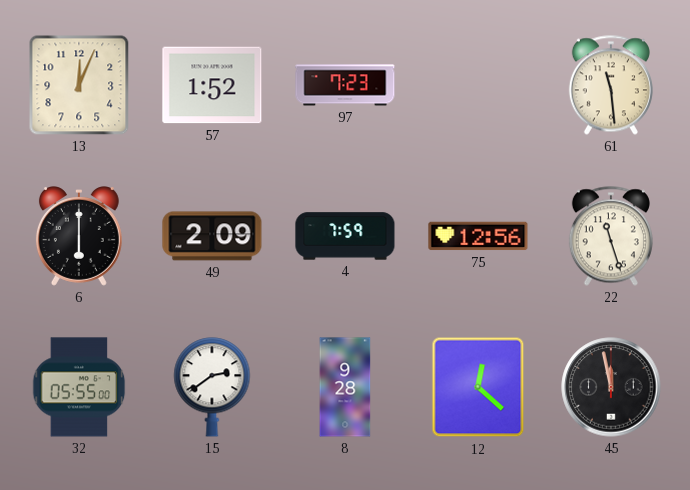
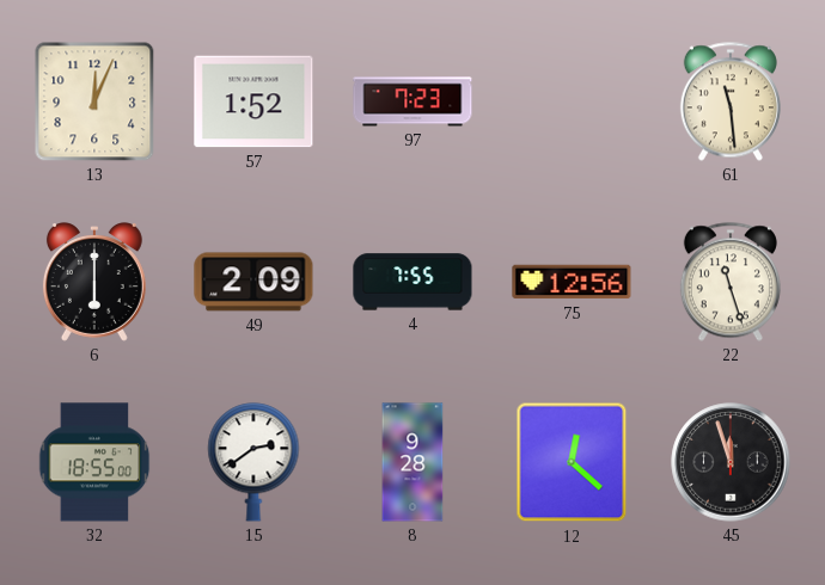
4: 7:59 -> 7:55 (412, 282)
32: 05:55 -> 18:55 (94, 462)
45: 11:58 -> 11:57 (731, 462)
